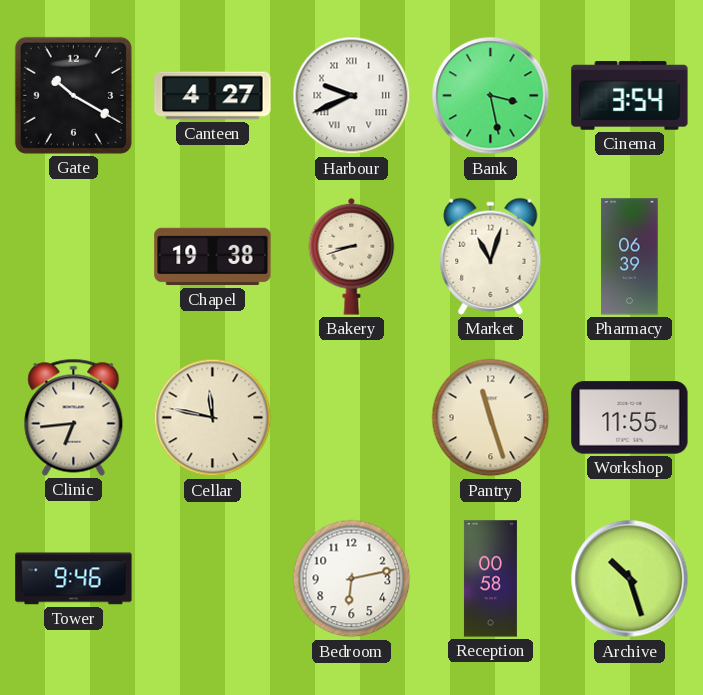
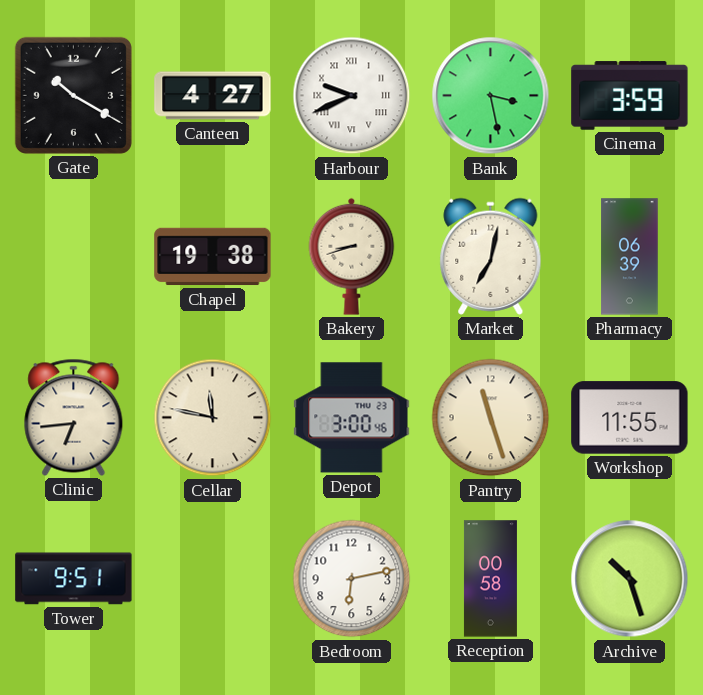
Cinema: 3:54 -> 3:59 (630, 96)
Market: 11:03 -> 7:02 (491, 256)
Depot: none -> 3:00 (352, 418)
Tower: 9:46 -> 9:51 (74, 579)
